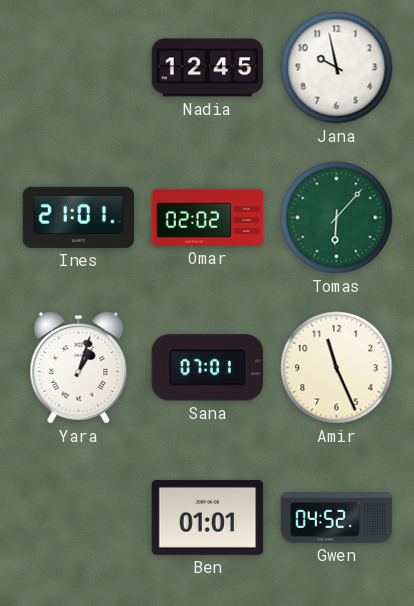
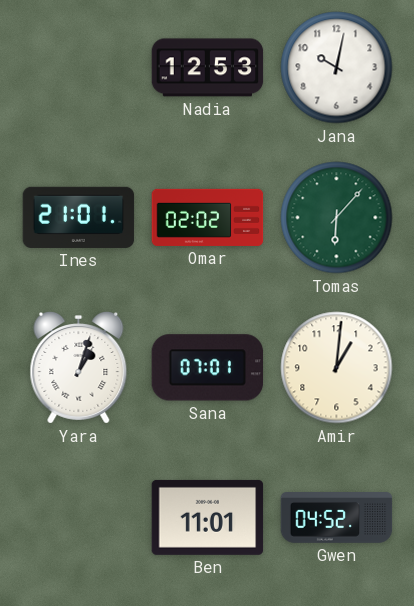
Nadia: 12:45 -> 12:53 (208, 68)
Jana: 9:58 -> 10:02 (337, 68)
Amir: 11:26 -> 1:01 (337, 368)
Ben: 01:01 -> 11:01 (208, 517)
